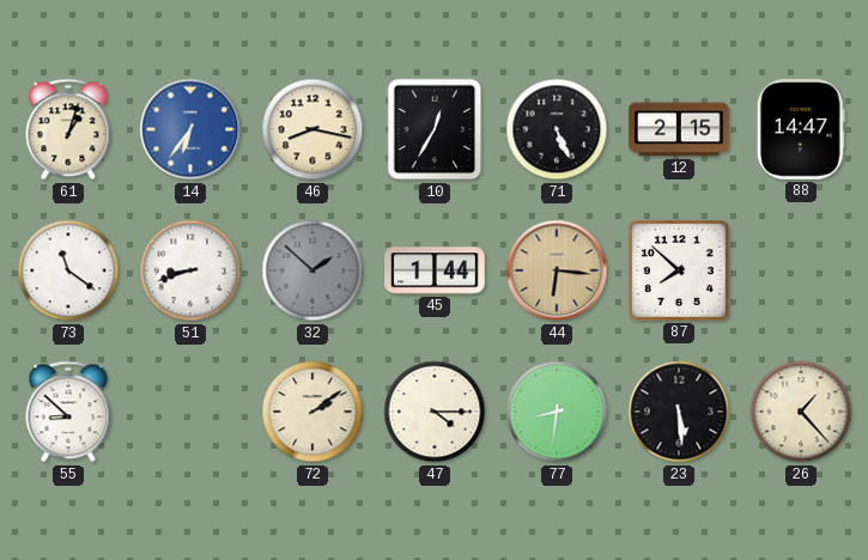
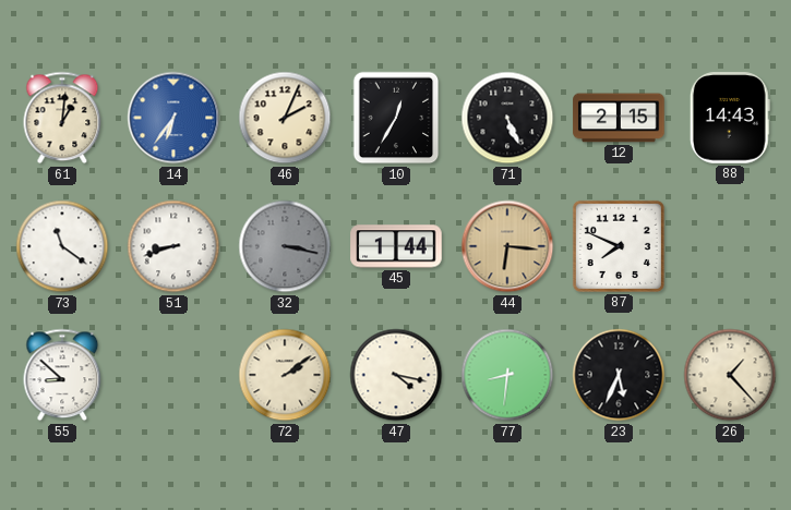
61: 1:03 -> 1:01 (62, 118)
46: 8:17 -> 2:04 (285, 118)
88: 14:47 -> 14:43 (730, 118)
32: 1:52 -> 3:17 (285, 246)
87: 7:52 -> 7:49 (619, 246)
47: 4:15 -> 4:17 (396, 375)
23: 5:29 -> 5:34 (619, 375)
